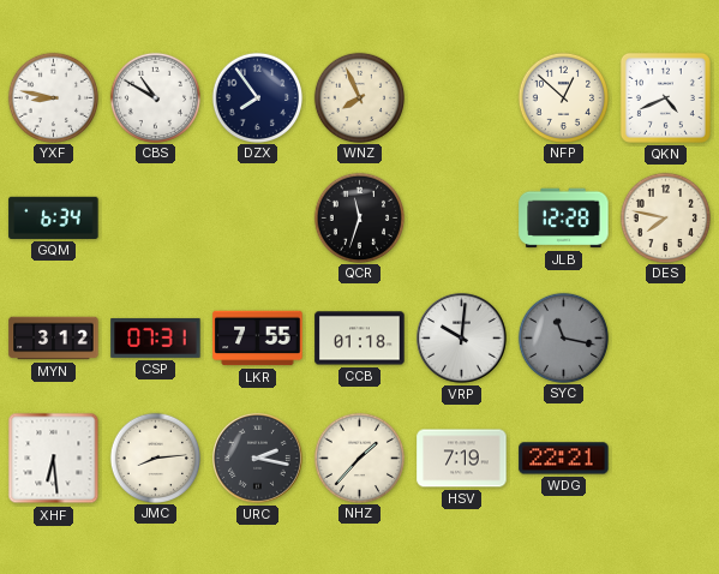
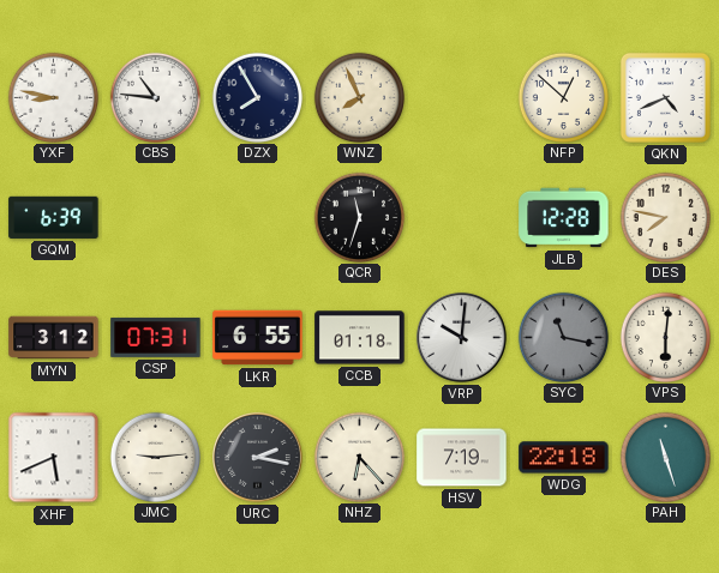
CBS: 10:50 -> 10:46 (155, 97)
DZX: 7:54 -> 7:55 (257, 97)
GQM: 6:34 -> 6:39 (54, 217)
LKR: 7:55 -> 6:55 (258, 338)
VPS: none -> 6:01 (665, 337)
XHF: 6:29 -> 5:41 (54, 458)
JMC: 8:14 -> 9:14 (155, 457)
NHZ: 1:37 -> 6:23 (359, 457)
WDG: 22:21 -> 22:18 (564, 458)
PAH: none -> 11:27 (665, 457)
